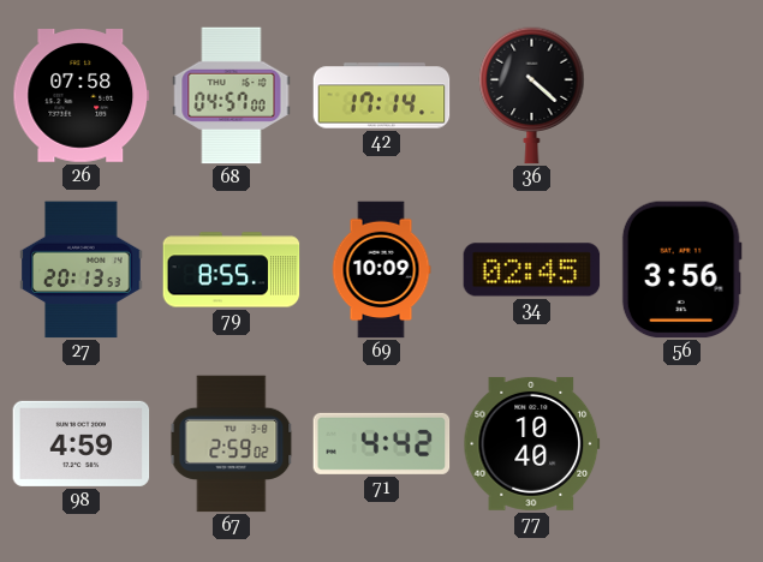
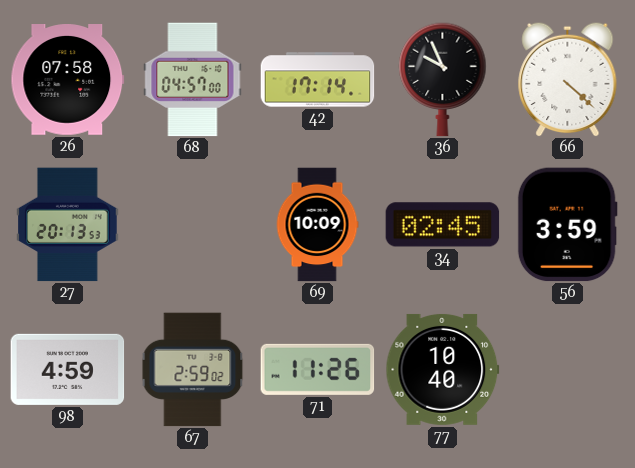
36: 4:22 -> 9:56 (443, 80)
66: none -> 4:22 (568, 79)
79: 8:55 -> none (232, 270)
56: 3:56 -> 3:59 (567, 225)
71: 4:42 -> 11:26 (318, 369)
